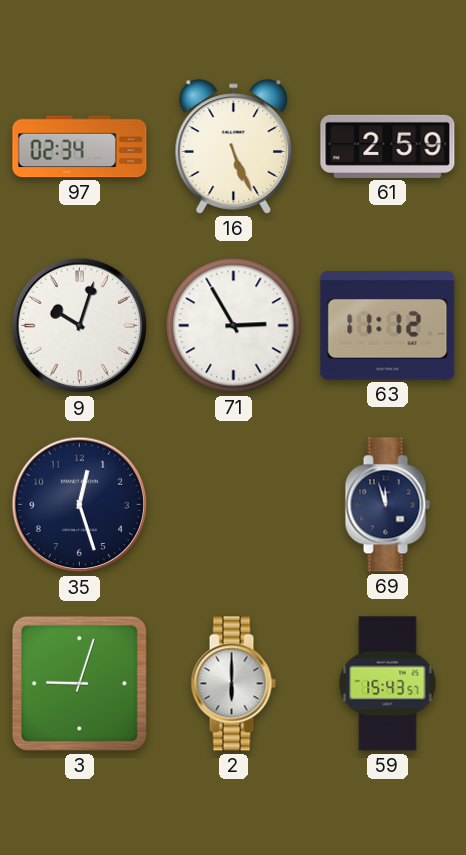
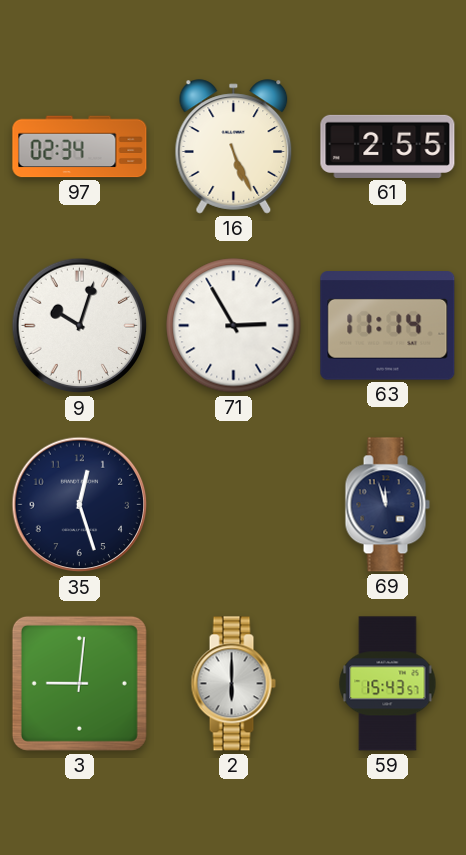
61: 2:59 -> 2:55 (388, 146)
63: 11:12 -> 11:14 (388, 326)
3: 9:03 -> 9:01 (79, 683)
